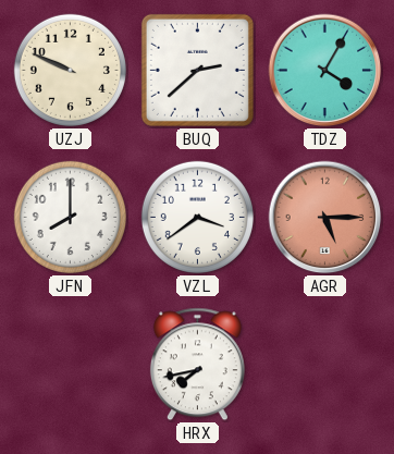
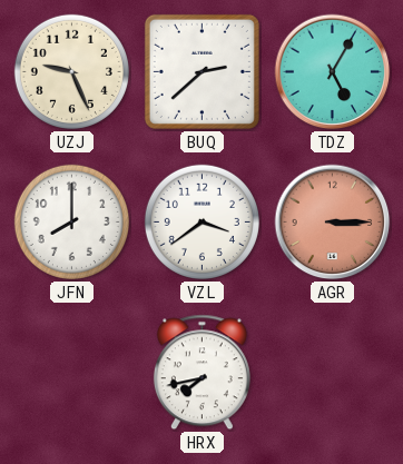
UZJ: 9:49 -> 9:26 (71, 71)
TDZ: 4:05 -> 5:05 (333, 72)
AGR: 5:15 -> 3:15 (333, 223)
